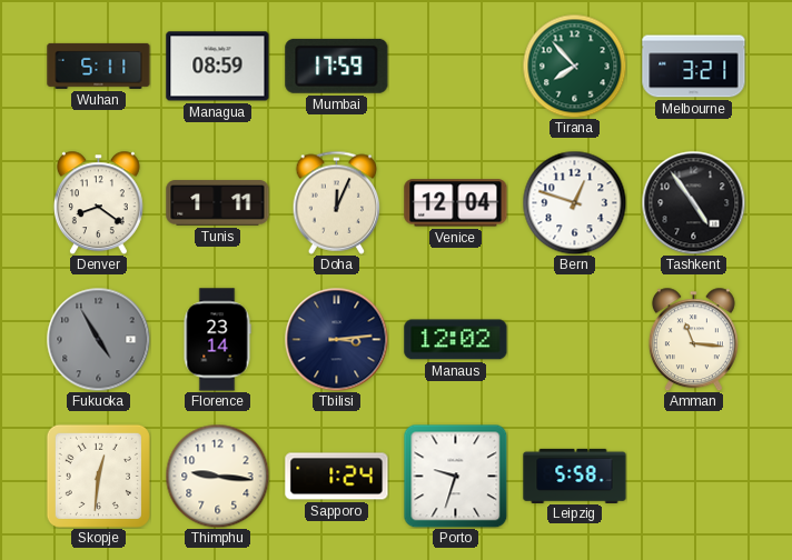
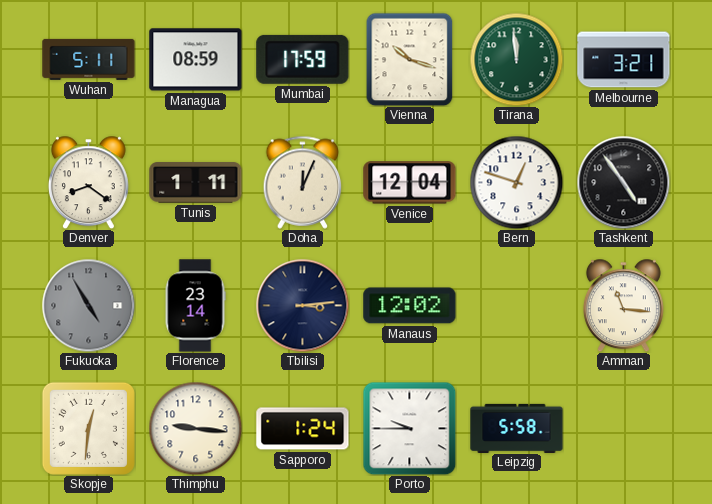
Vienna: none -> 10:18 (410, 59)
Tirana: 7:53 -> 11:59 (516, 59)
Porto: 9:33 -> 9:45 (409, 428)
